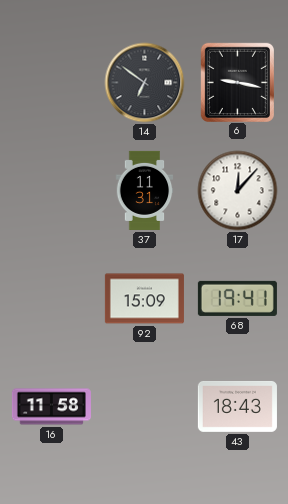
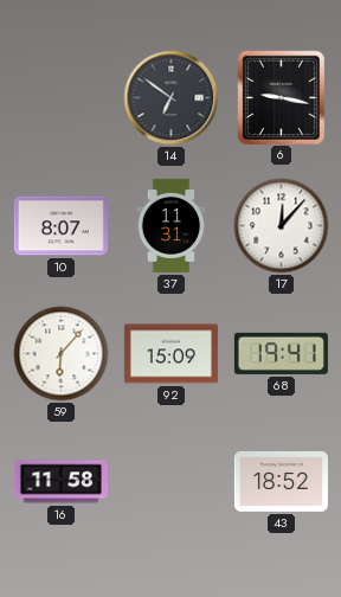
10: none -> 8:07 (60, 226)
59: none -> 6:07 (62, 354)
43: 18:43 -> 18:52 (281, 481)
